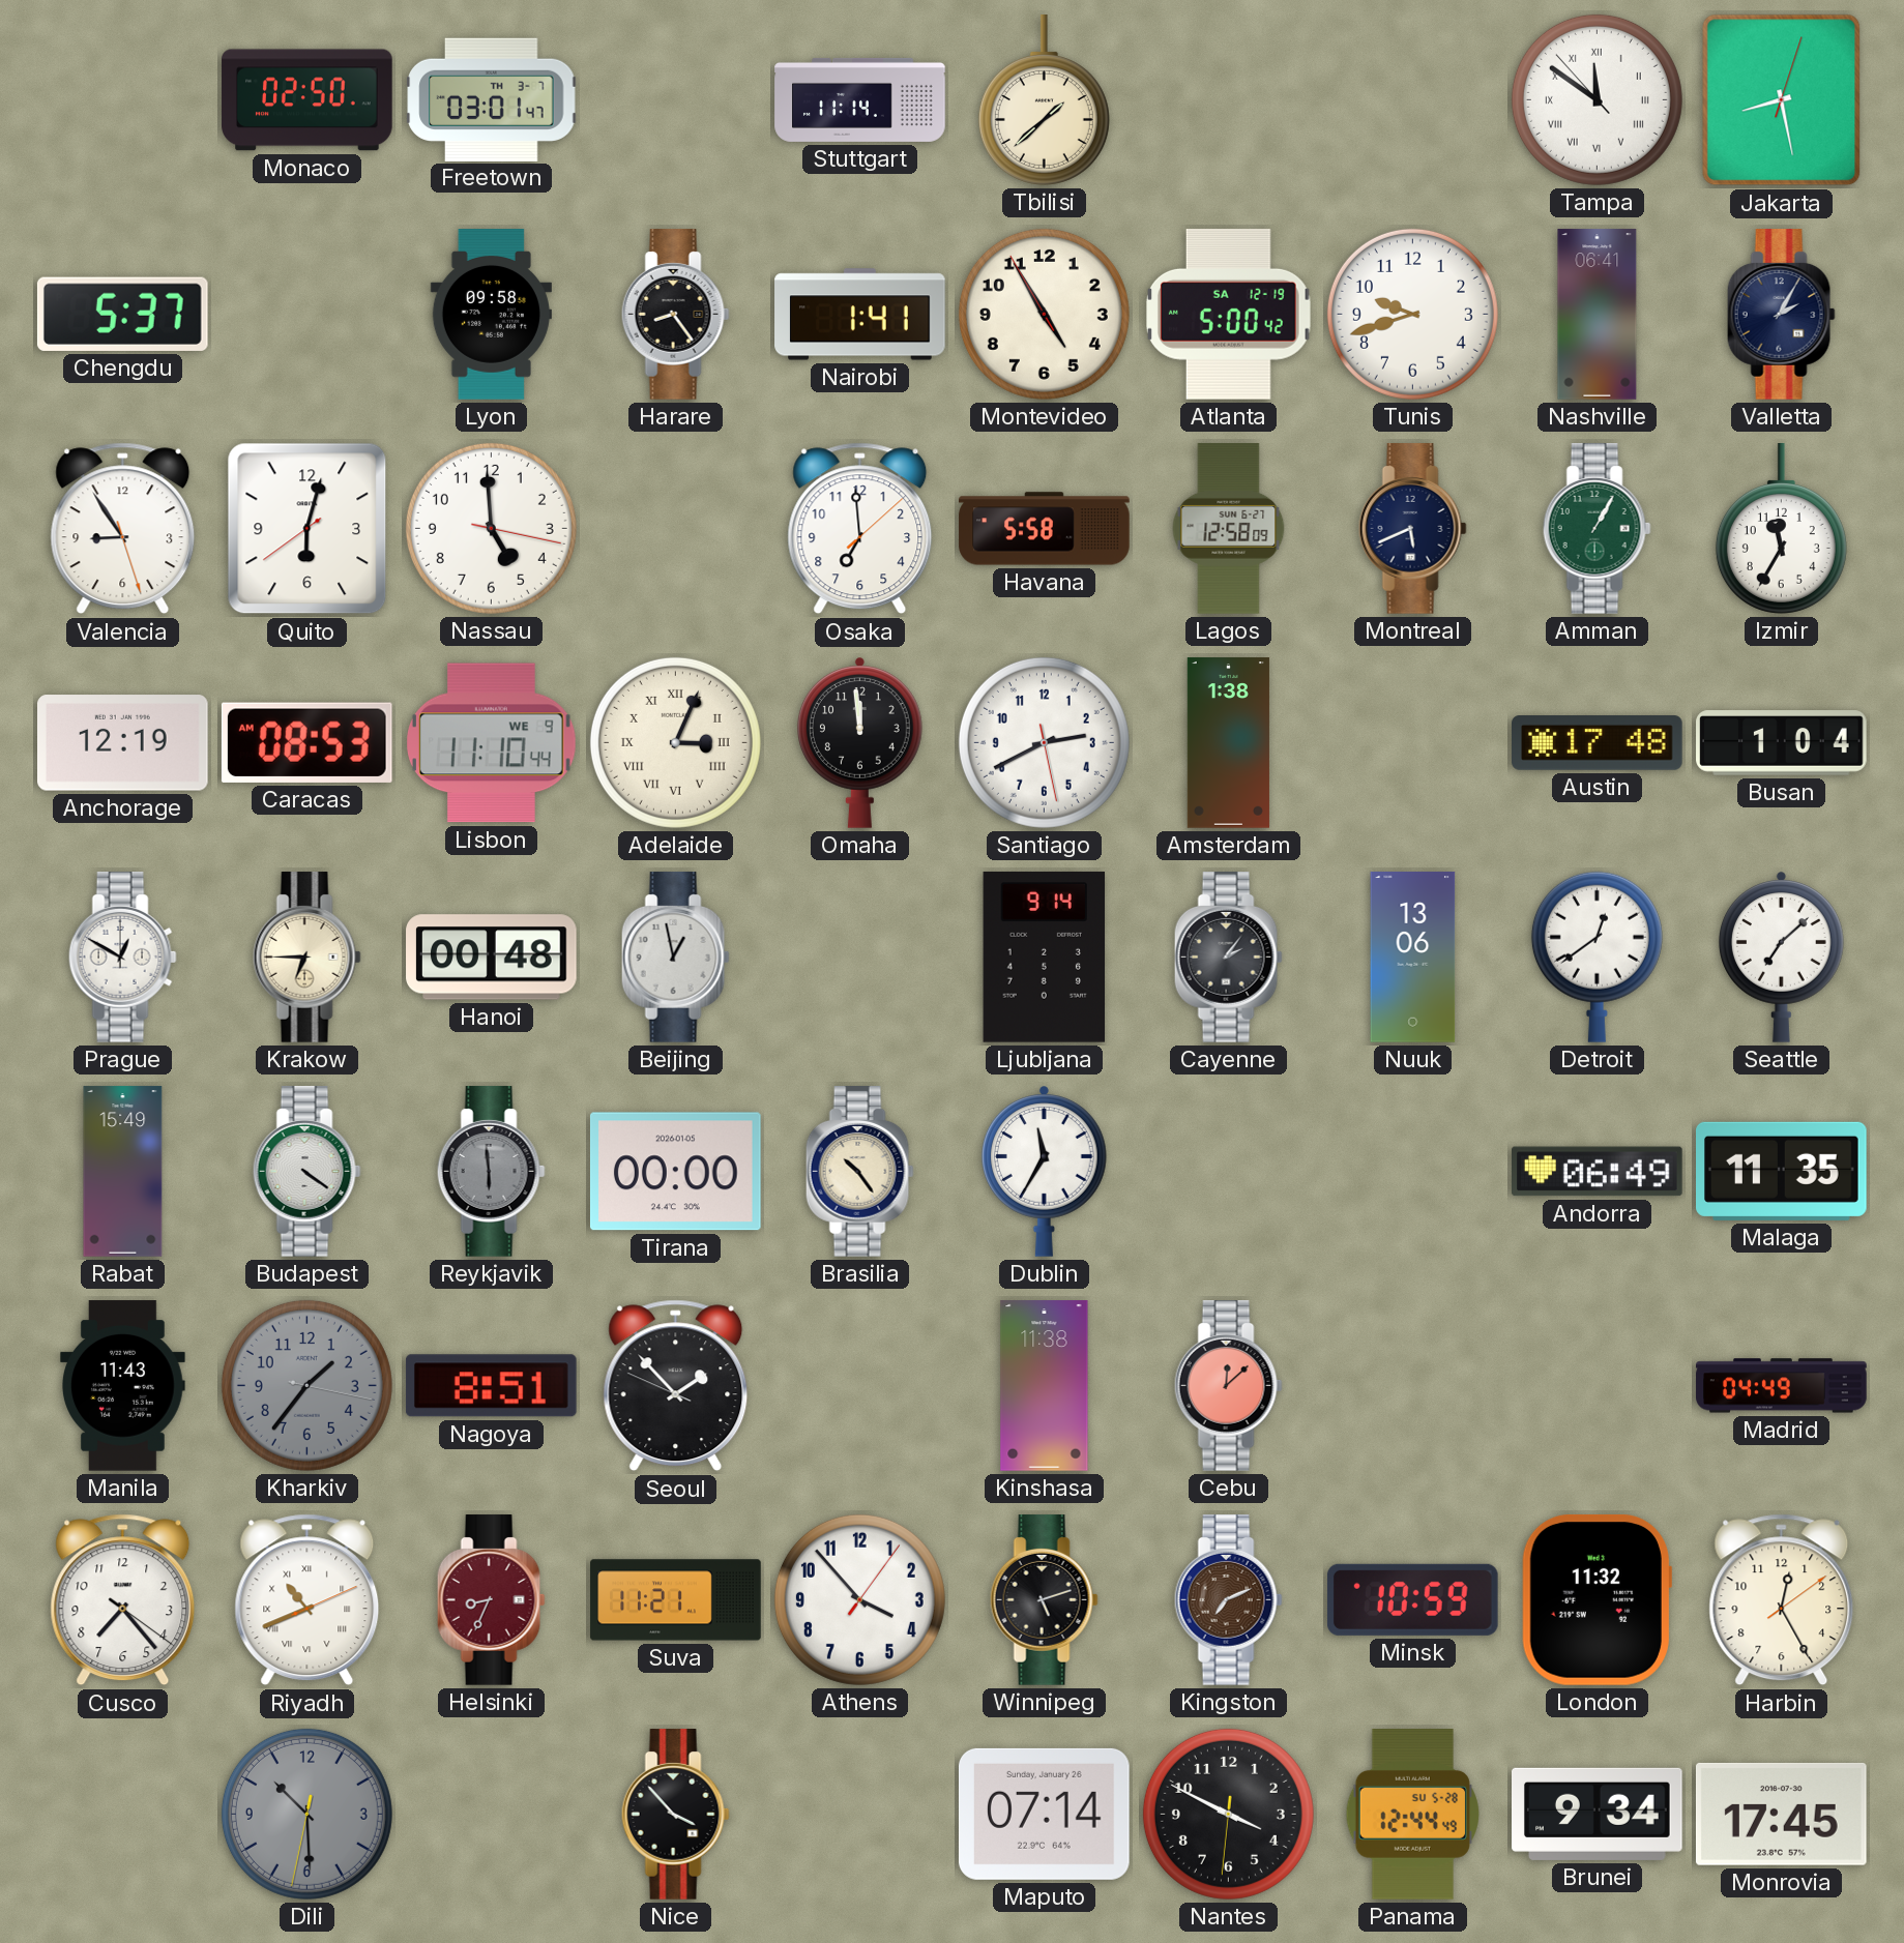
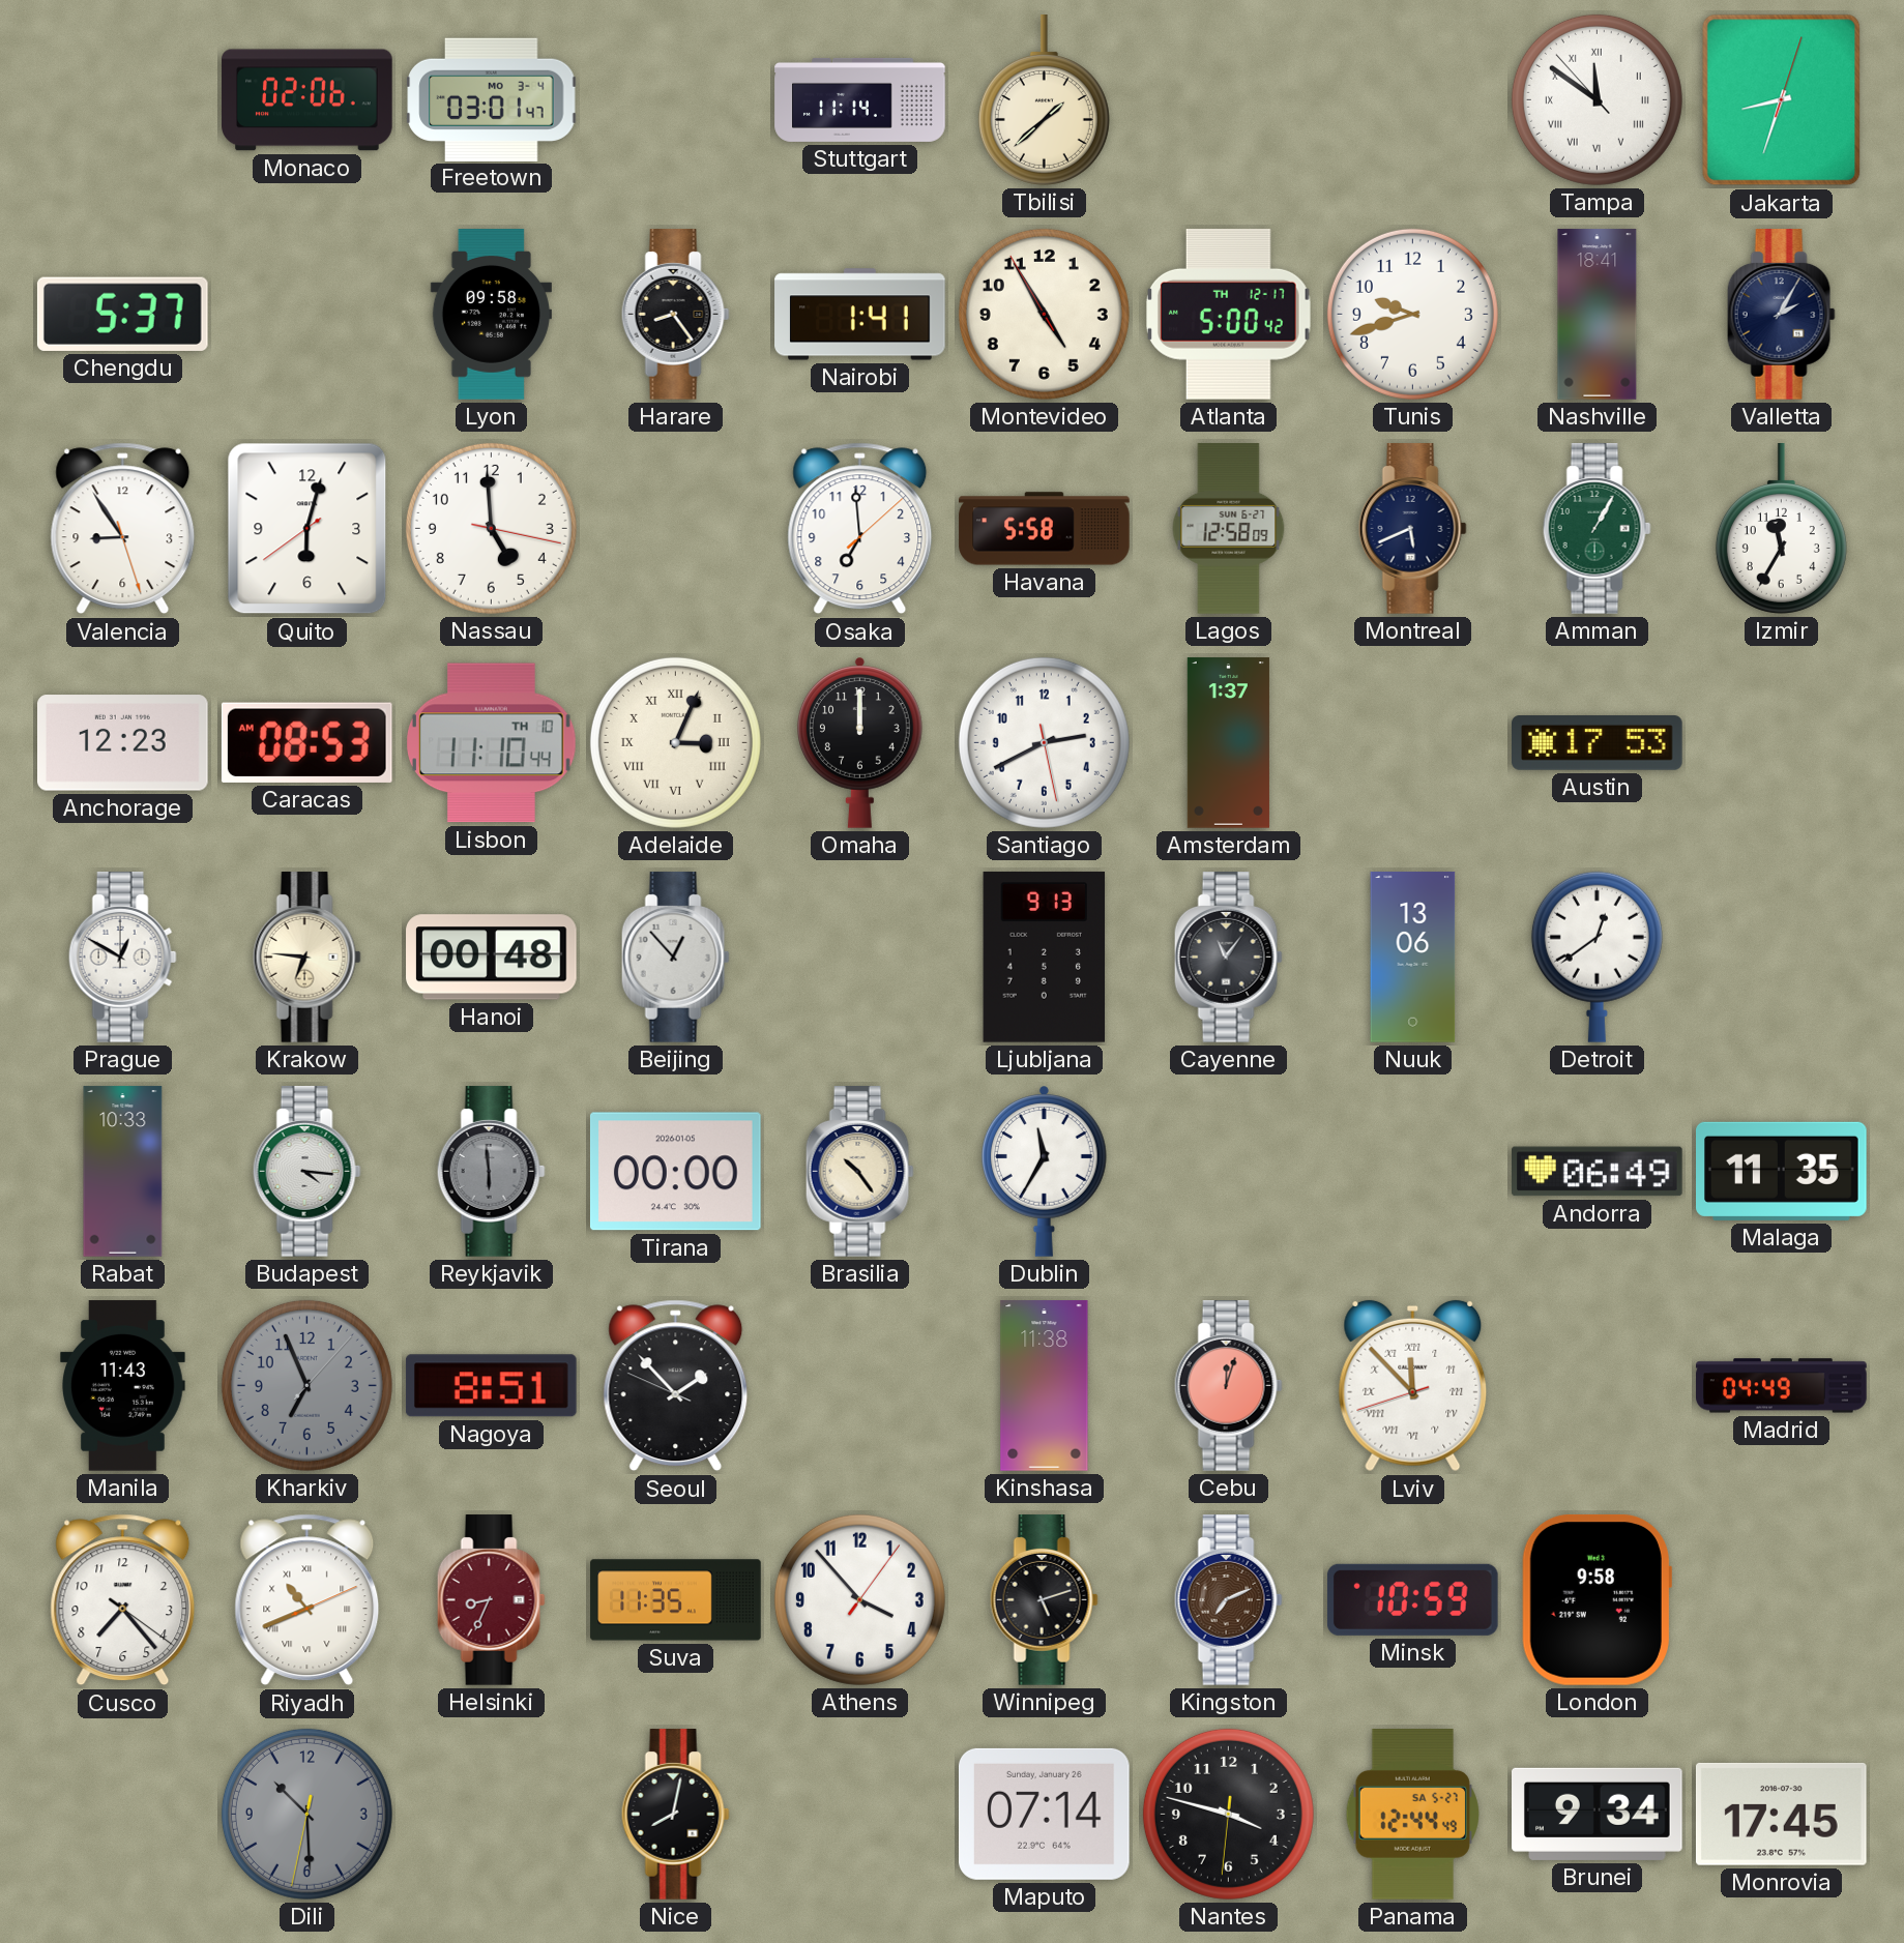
Monaco: 02:50 -> 02:06 (307, 100)
Freetown date: TH 3-7 -> MO 3-4 (492, 99)
Jakarta: 8:28 -> 8:33 (1782, 100)
Atlanta date: SA 12-19 -> TH 12-17 (1228, 314)
Nashville: 06:41 -> 18:41 (1598, 315)
Anchorage: 12:19 -> 12:23 (123, 743)
Lisbon date: WE 9 -> TH 10 (492, 743)
Omaha: 11:59 -> 12:00 (860, 742)
Amsterdam: 1:38 -> 1:37 (1228, 743)
Austin: 17:48 -> 17:53 (1598, 743)
Busan: 1:04 -> none (1782, 743)
Krakow: 6:45 -> 6:46 (306, 958)
Beijing: 12:58 -> 12:53 (675, 958)
Ljubljana: 9:14 -> 9:13 (1045, 956)
Cayenne: 2:06 -> 11:06 (1228, 958)
Seattle: 7:08 -> none (1782, 956)
Rabat: 15:49 -> 10:33 (123, 1172)
Budapest: 4:21 -> 4:16 (306, 1172)
Kharkiv: 1:36 -> 6:56 (306, 1385)
Cebu: 12:08 -> 12:03 (1228, 1386)
Lviv: none -> 11:52 (1413, 1386)
Suva: 11:21 -> 11:35 (676, 1600)
London: 11:32 -> 9:58 (1597, 1599)
Harbin: 12:25 -> none (1782, 1600)
Nice: 3:53 -> 8:02 (675, 1815)
Nantes: 3:49 -> 3:47 (1228, 1814)
Panama date: SU 5-28 -> SA 5-27 (1412, 1815)
